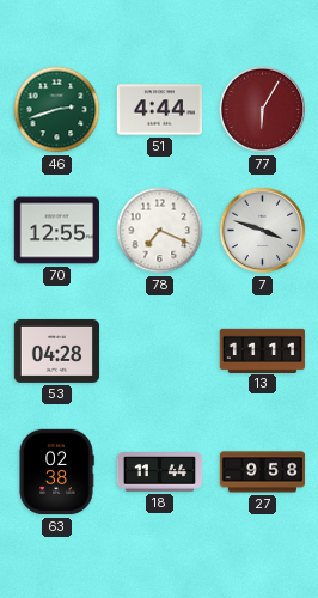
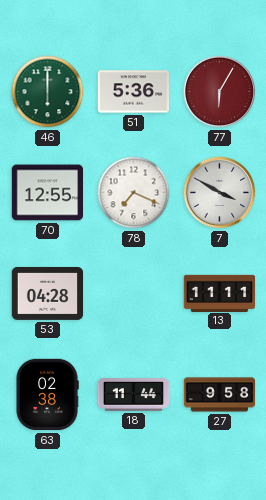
46: 2:42 -> 6:00 (48, 92)
51: 4:44 -> 5:36 (133, 92)
7: 3:48 -> 3:50 (220, 193)
